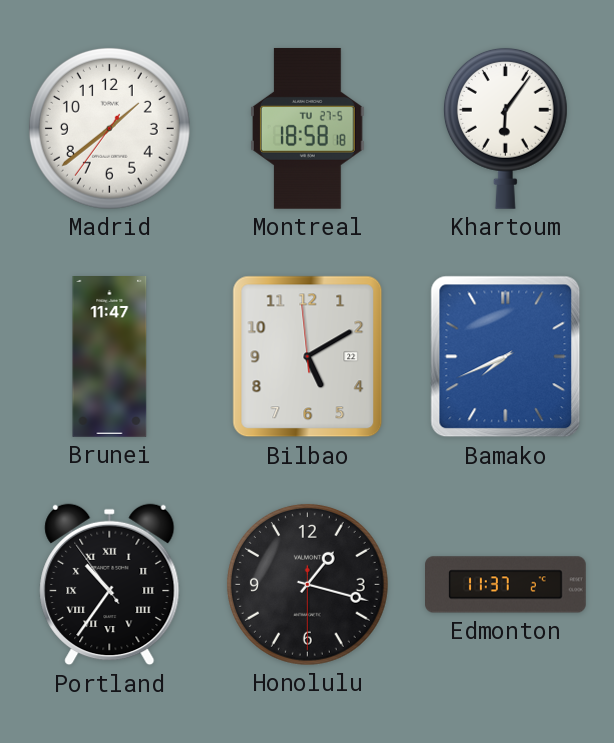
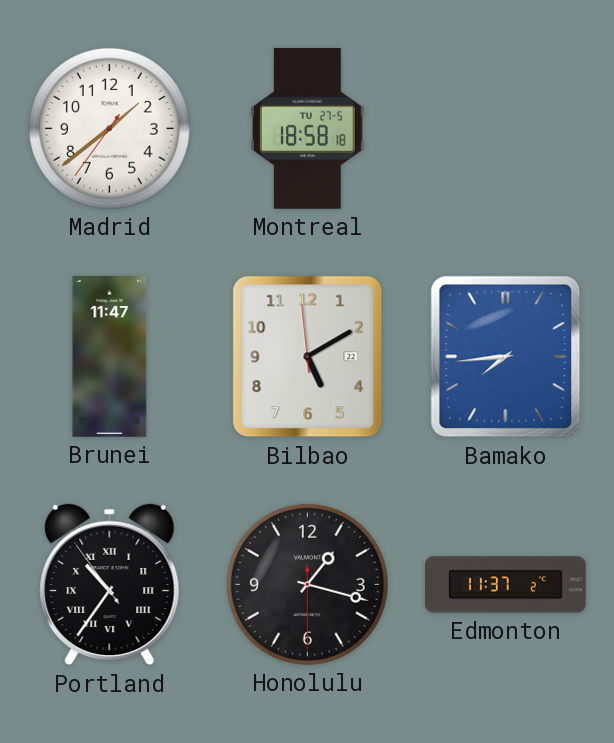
Khartoum: 6:06 -> none (505, 128)
Bamako: 7:41 -> 7:44 (506, 357)
